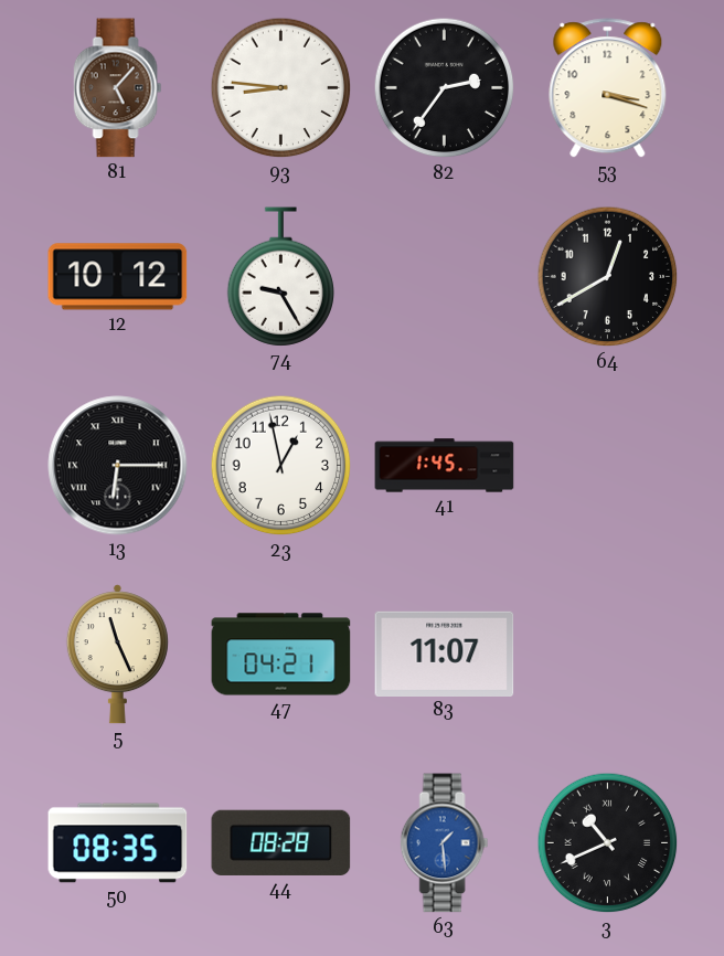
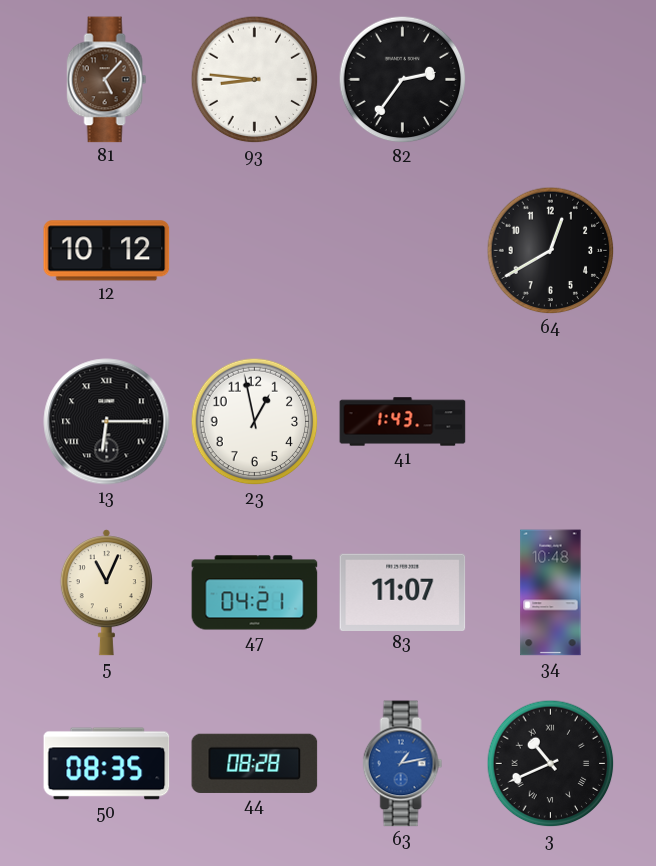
53: 3:18 -> none (608, 88)
74: 9:25 -> none (281, 277)
41: 1:45 -> 1:43 (403, 422)
5: 11:26 -> 11:04 (106, 593)
34: none -> 10:48 (551, 593)
63: 1:29 -> 1:13 (403, 764)
